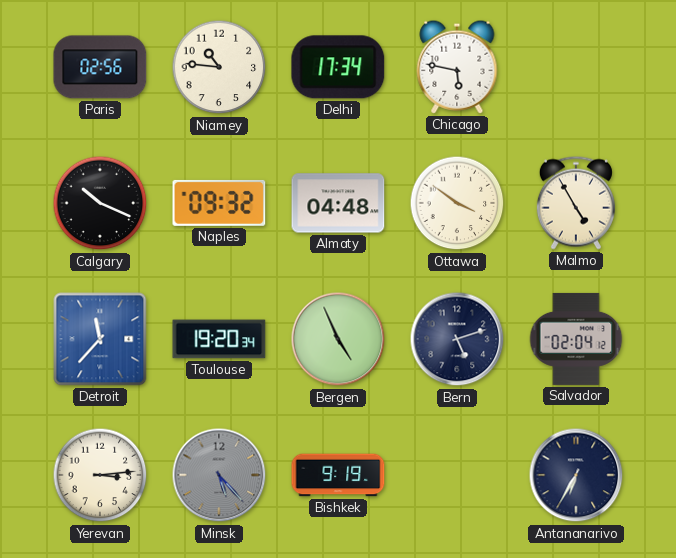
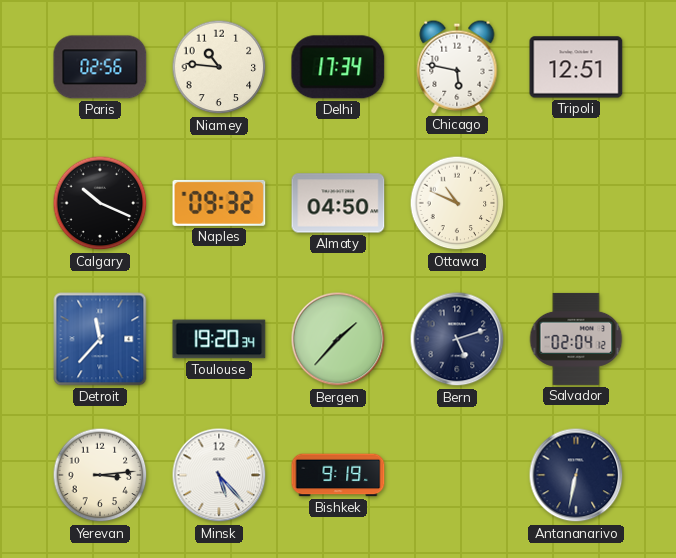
Tripoli: none -> 12:51 (576, 67)
Almaty: 04:48 -> 04:50 (338, 203)
Ottawa: 3:51 -> 10:49 (457, 203)
Malmo: 4:55 -> none (576, 203)
Bergen: 4:56 -> 1:37 (338, 339)
Minsk dial: grey -> white (219, 475)
Antananarivo: 6:35 -> 6:32 (576, 475)
